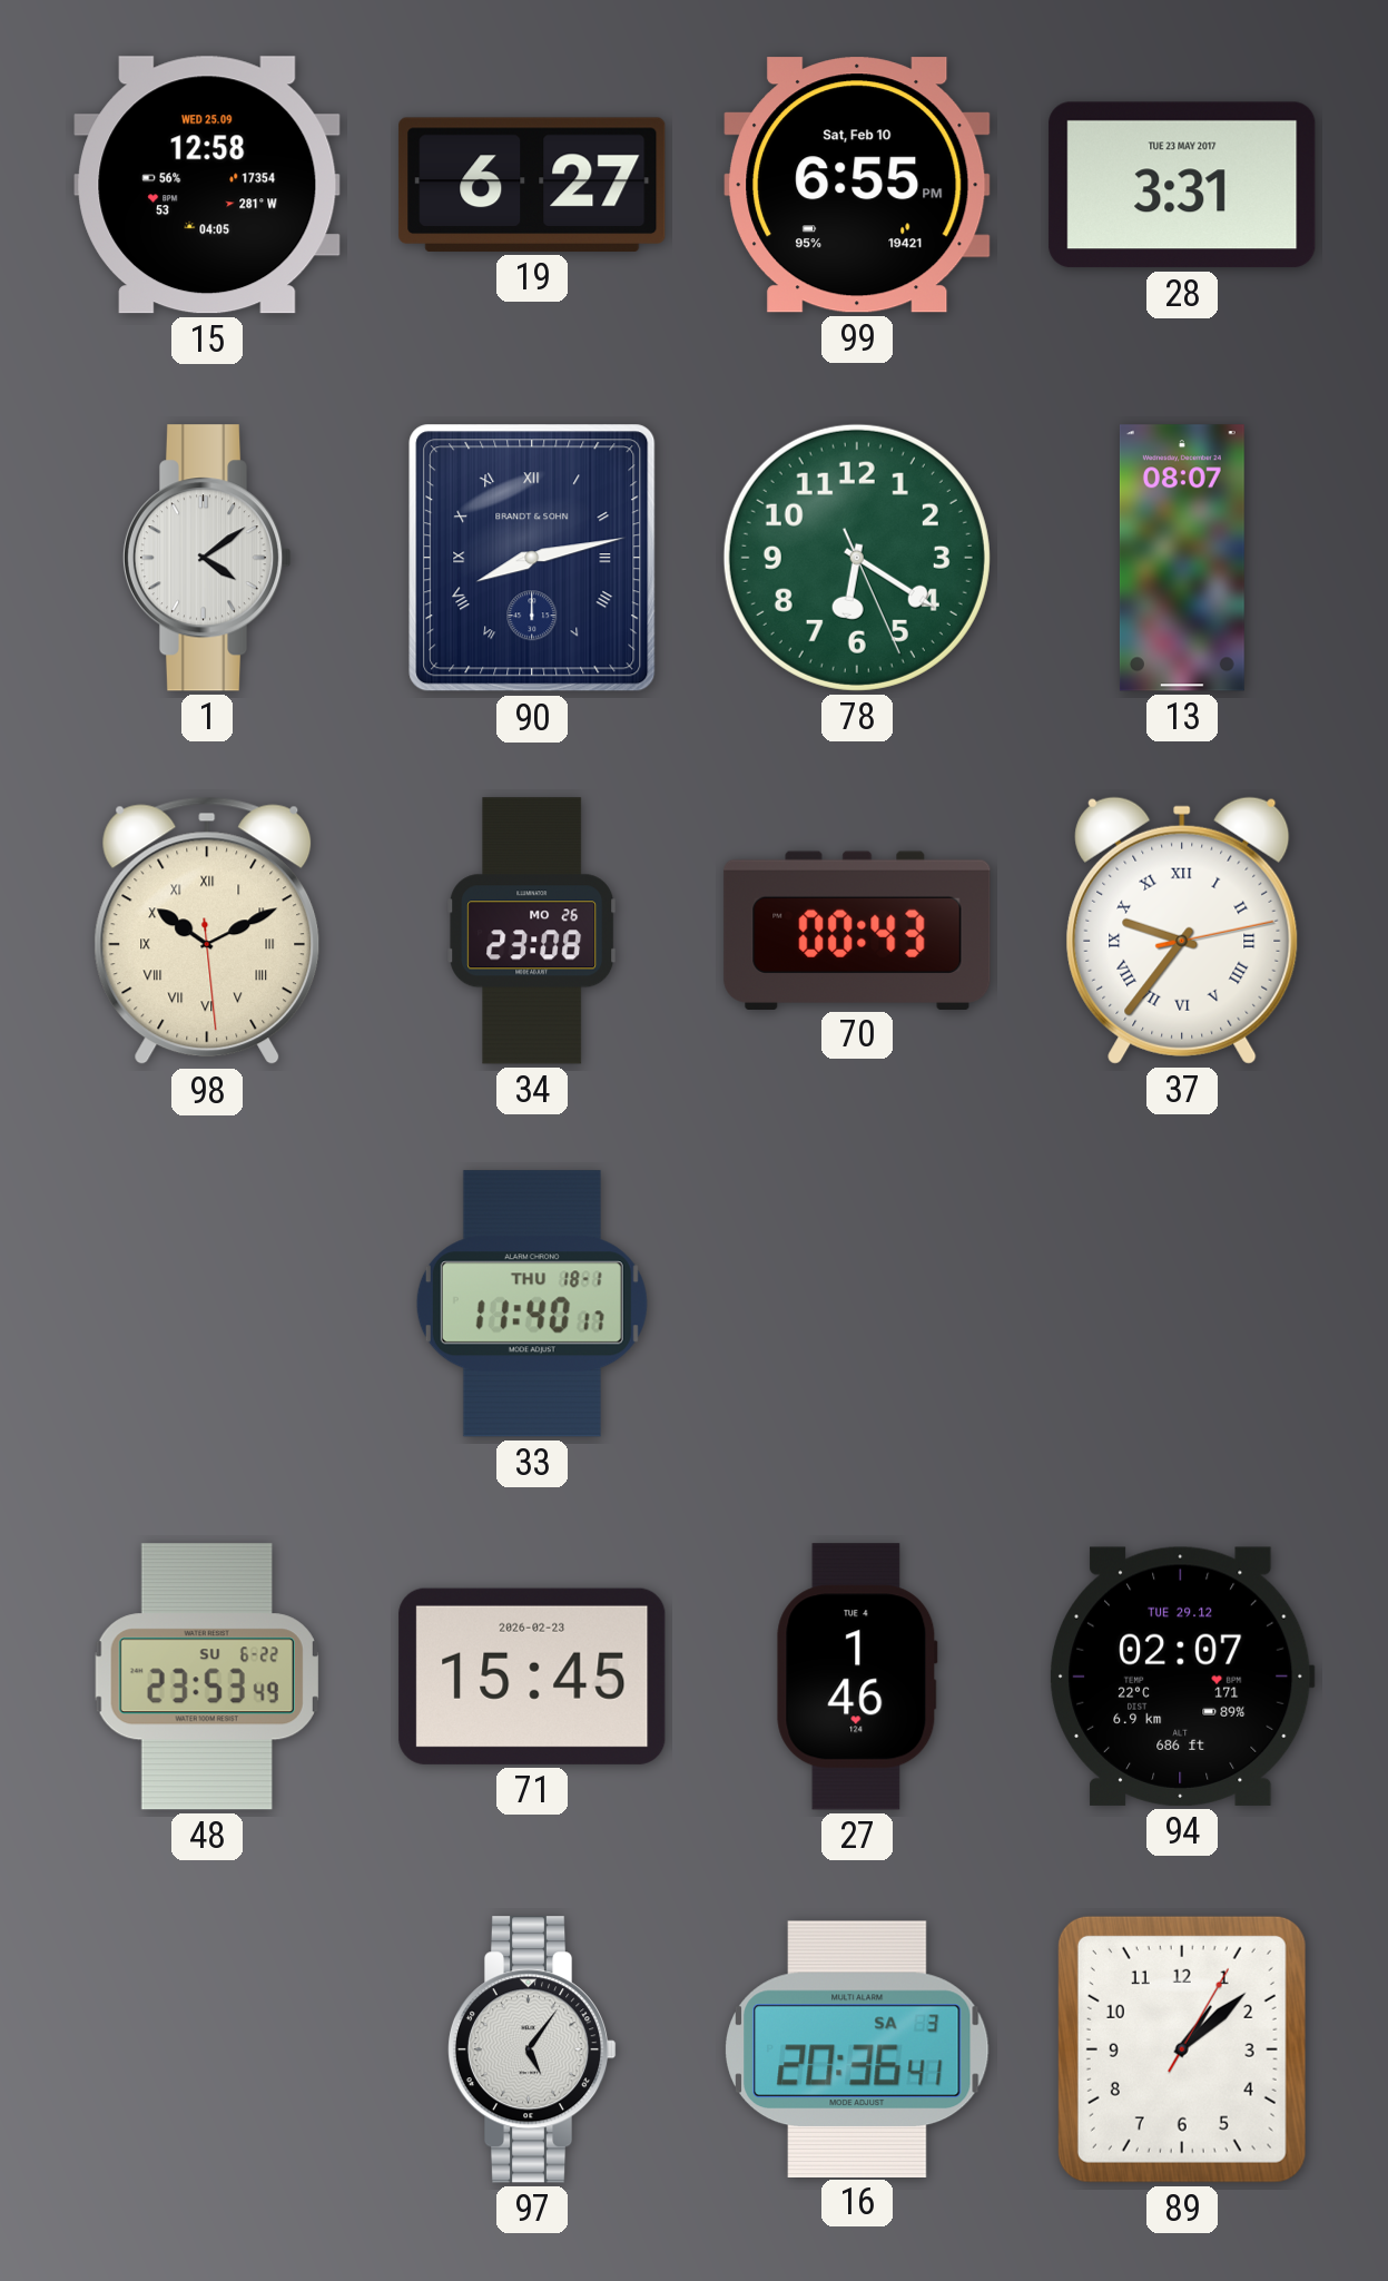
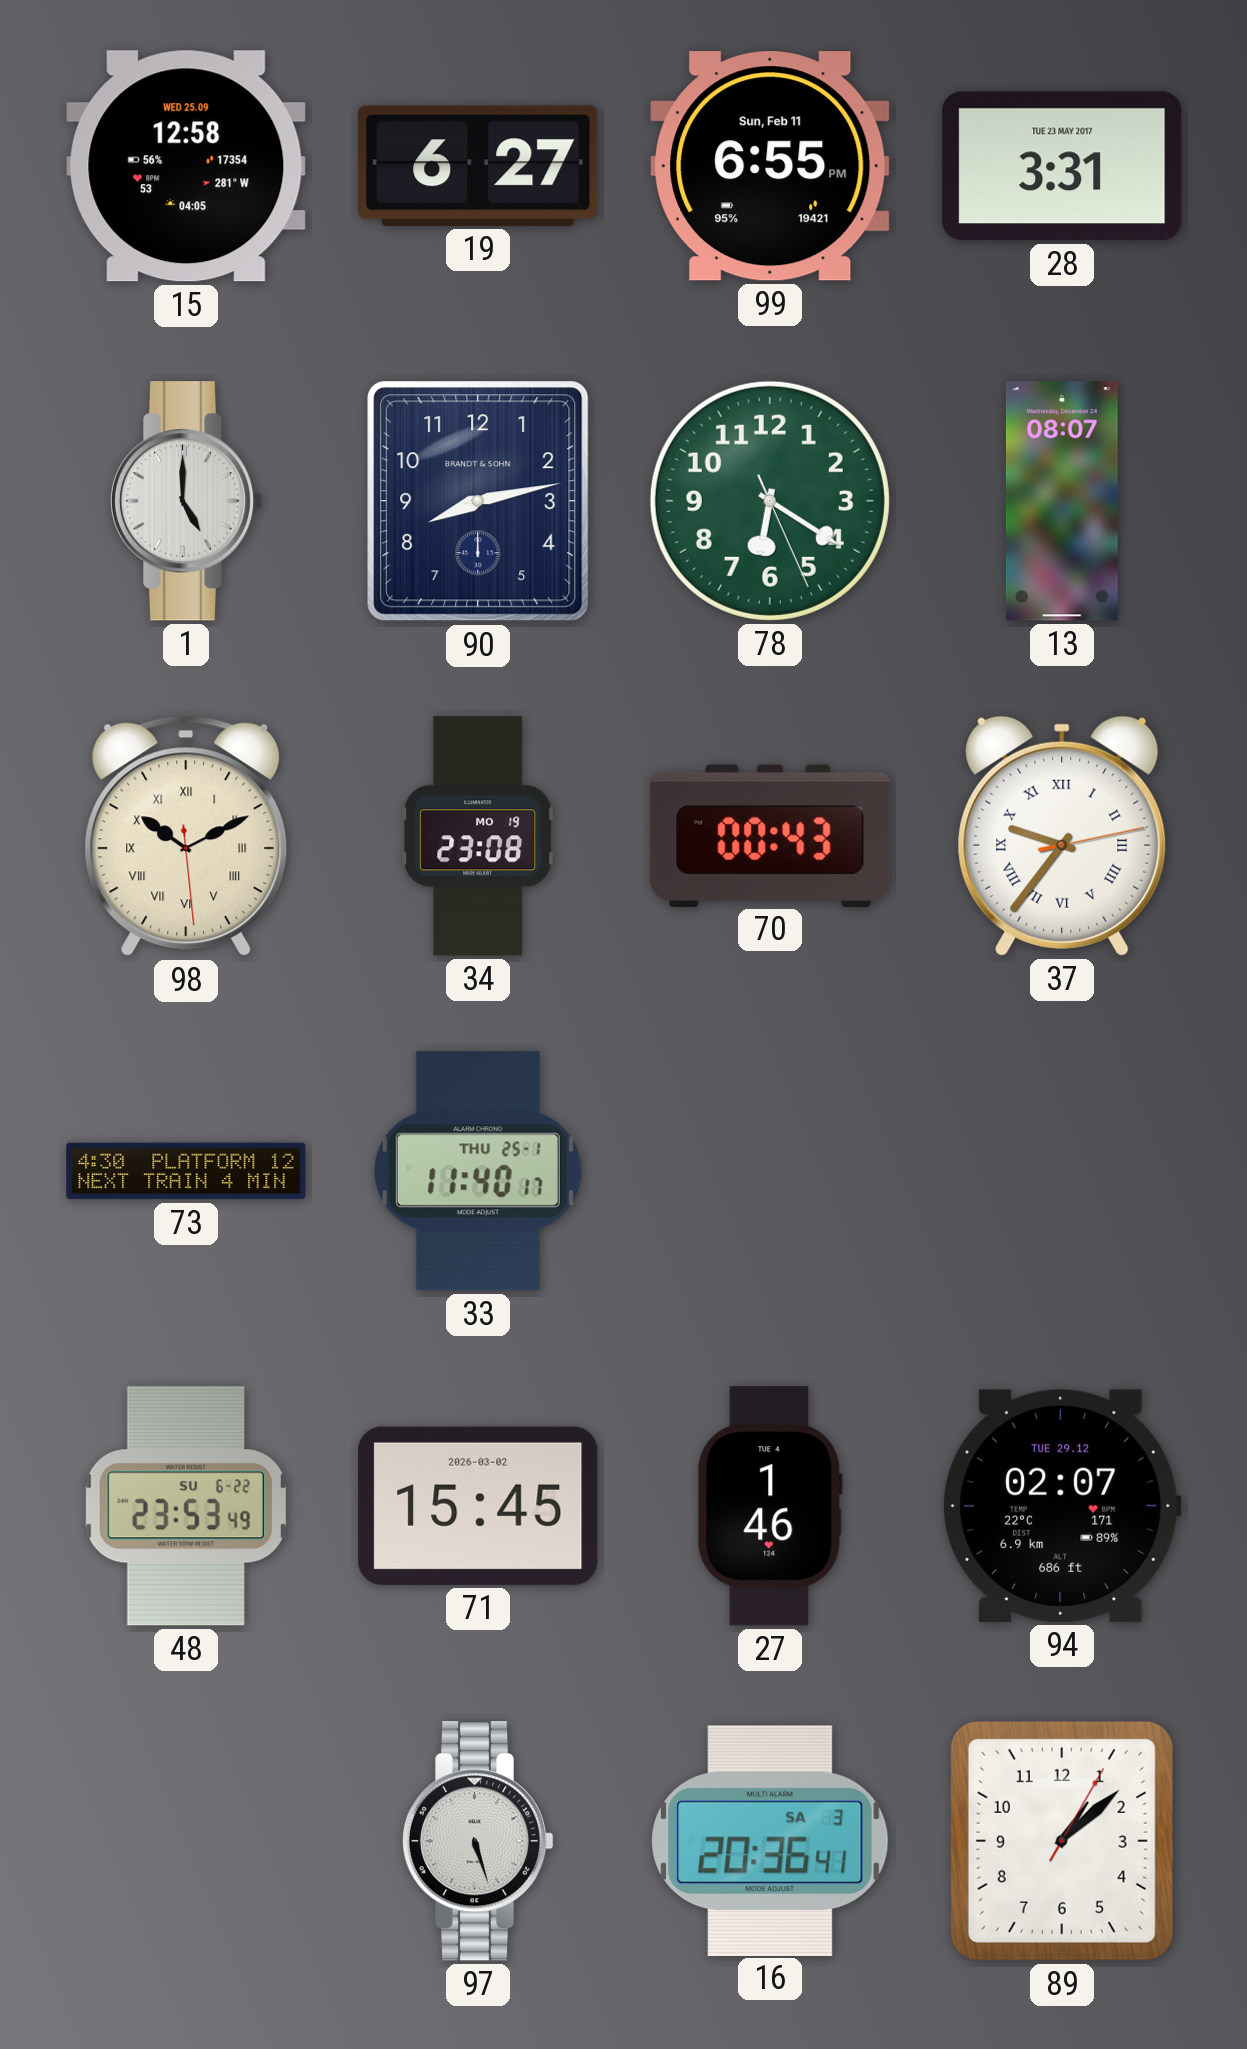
99 date: Sat, Feb 10 -> Sun, Feb 11 (770, 166)
1: 4:09 -> 5:00 (186, 501)
90 numerals: Roman -> Arabic (478, 501)
34 date: MO 26 -> MO 19 (478, 836)
73: none -> 4:30 (186, 1171)
33 date: THU 18-1 -> THU 25-1 (478, 1171)
71 date: 2026-02-23 -> 2026-03-02 (478, 1506)
97: 5:06 -> 5:27 (478, 1841)
